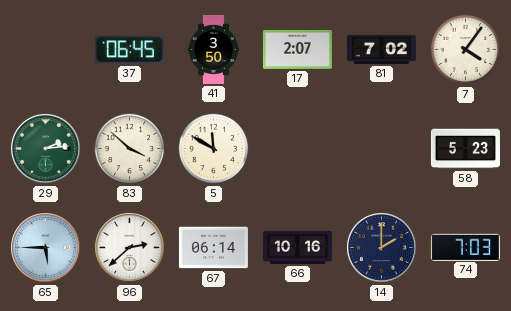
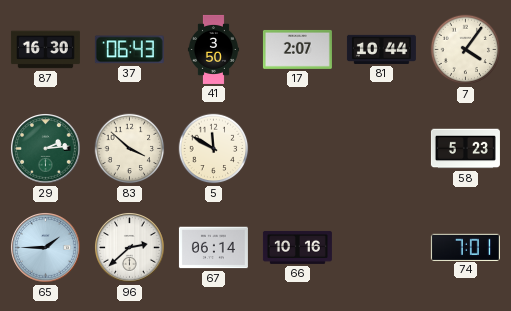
87: none -> 16:30 (45, 50)
37: 06:45 -> 06:43 (129, 50)
81: 7:02 -> 10:44 (381, 49)
65: 5:45 -> 1:45 (46, 248)
14: 2:00 -> none (382, 248)
74: 7:03 -> 7:01 (465, 247)
